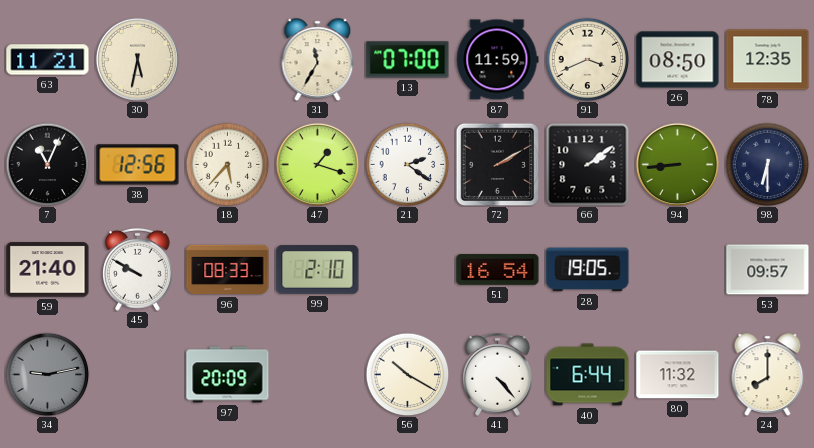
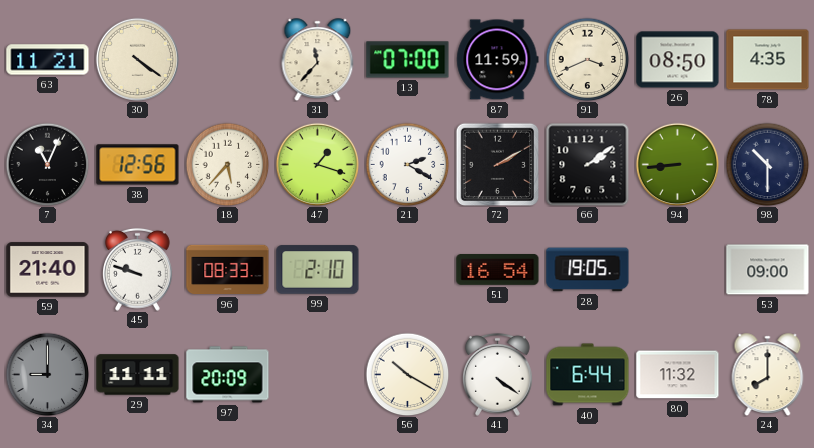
30: 5:32 -> 4:21 (137, 59)
31: 11:35 -> 11:37 (318, 59)
78: 12:35 -> 4:35 (768, 60)
21: 2:21 -> 2:20 (407, 164)
98: 6:30 -> 10:30 (767, 164)
45: 9:50 -> 9:48 (138, 269)
53: 09:57 -> 09:00 (768, 270)
34: 9:13 -> 9:00 (47, 374)
29: none -> 11:11 (138, 375)
41: 4:23 -> 4:21 (498, 374)
